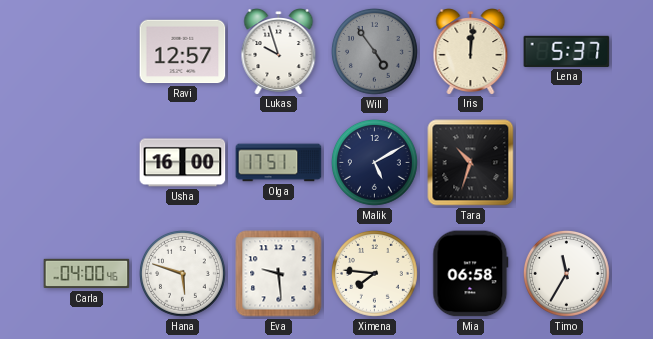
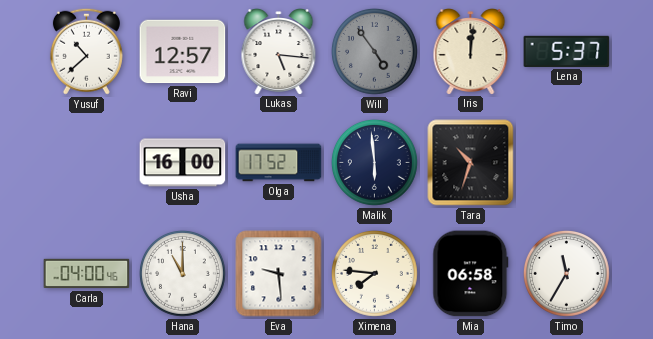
Yusuf: none -> 10:38 (86, 51)
Lukas: 9:57 -> 5:16 (279, 52)
Olga: 17:51 -> 17:52 (279, 163)
Malik: 5:10 -> 5:59 (375, 163)
Hana: 5:48 -> 11:00 (183, 274)
